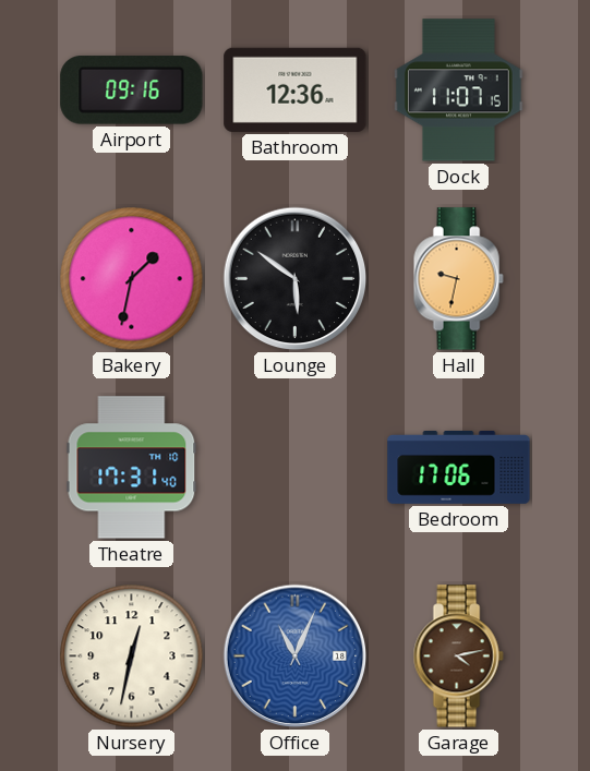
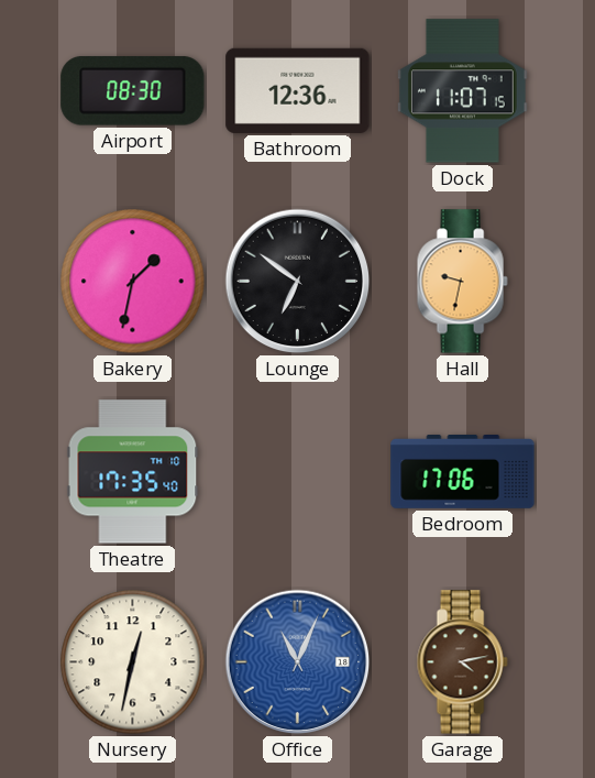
Airport: 09:16 -> 08:30 (133, 91)
Lounge: 5:51 -> 6:51 (298, 282)
Theatre: 17:31 -> 17:35 (133, 472)
